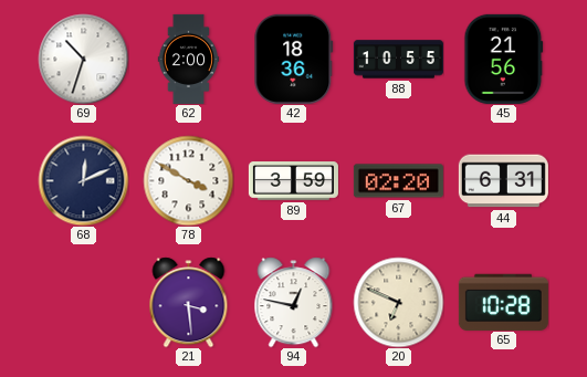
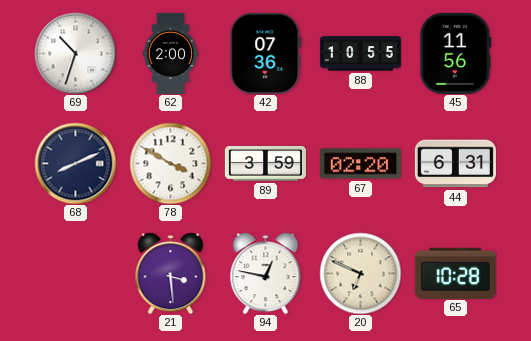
42: 18:36 -> 07:36 (266, 53)
45: 21:56 -> 11:56 (456, 53)
68: 12:11 -> 8:11 (75, 163)
